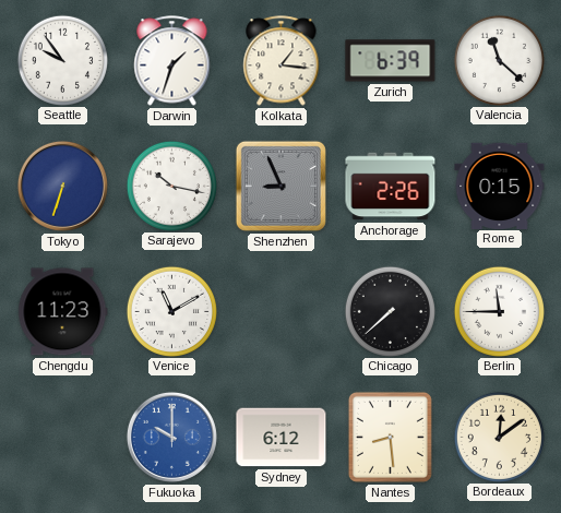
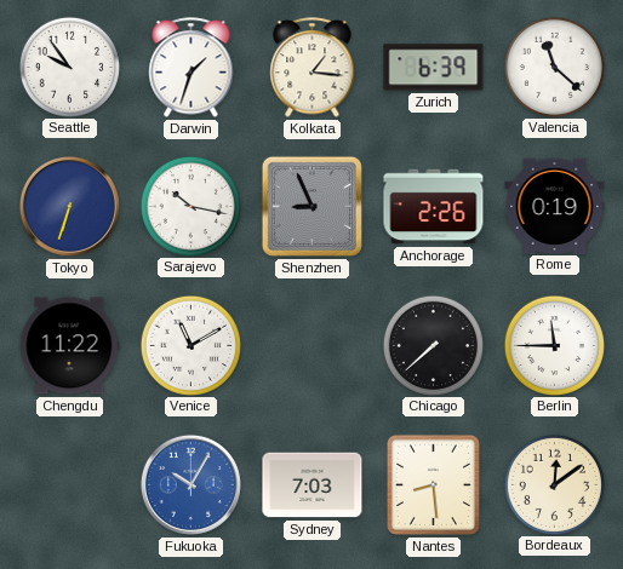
Rome: 0:15 -> 0:19 (555, 206)
Chengdu: 11:23 -> 11:22 (70, 346)
Fukuoka: 10:00 -> 10:05 (190, 484)
Sydney: 6:12 -> 7:03 (313, 485)
